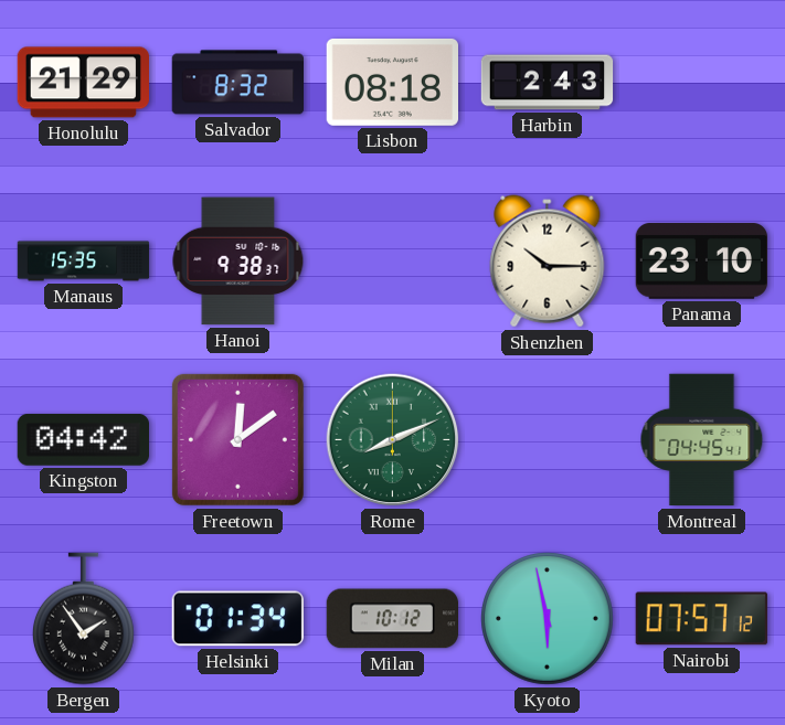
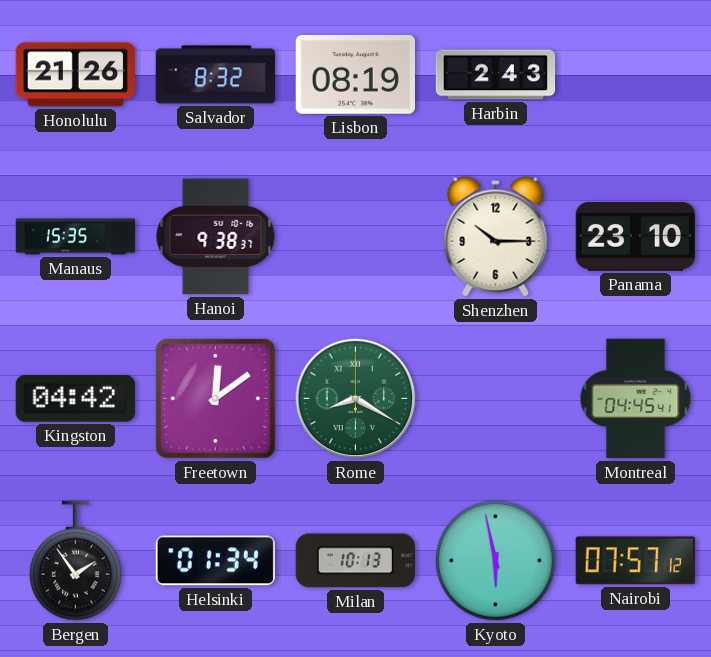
Honolulu: 21:29 -> 21:26 (75, 75)
Lisbon: 08:18 -> 08:19 (355, 74)
Rome: 8:11 -> 8:20 (356, 399)
Milan: 10:12 -> 10:13 (355, 561)
